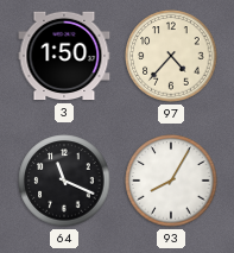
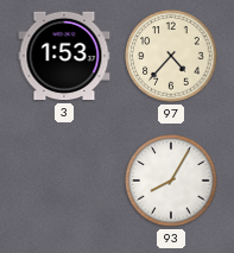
3: 1:50 -> 1:53 (64, 56)
64: 11:19 -> none (64, 181)
